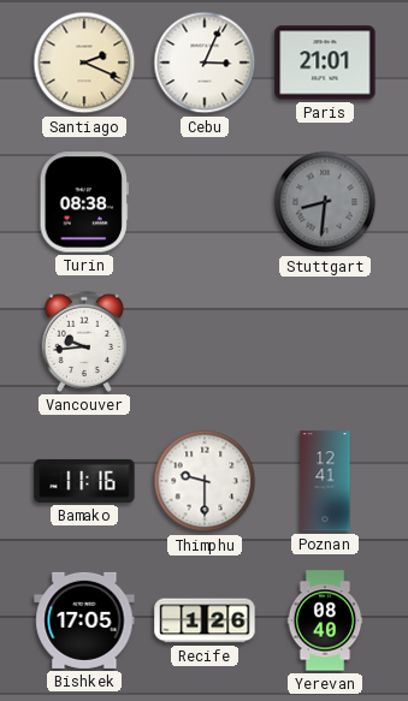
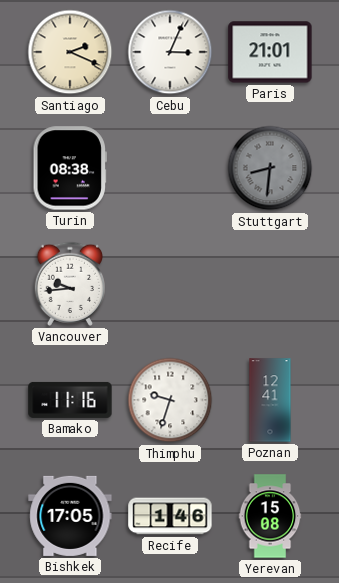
Thimphu: 9:30 -> 9:33 (170, 400)
Recife: 1:26 -> 1:46 (170, 516)
Yerevan: 08:40 -> 15:08 (270, 516)
